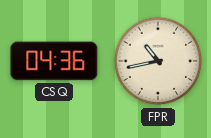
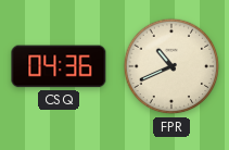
FPR: 10:43 -> 10:41 (171, 66)
